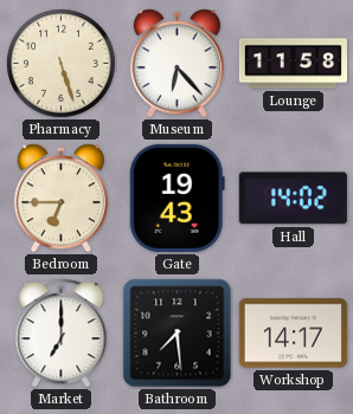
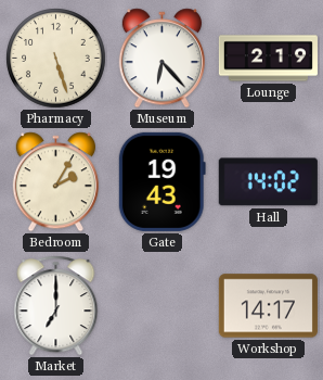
Lounge: 11:58 -> 2:19 (268, 59)
Bedroom: 6:45 -> 2:05 (55, 182)
Bathroom: 7:29 -> none (178, 334)
